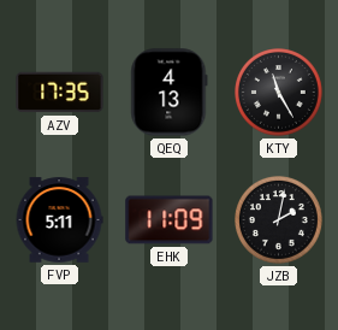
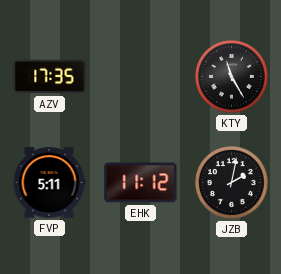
QEQ: 4:13 -> none (170, 93)
EHK: 11:09 -> 11:12 (141, 183)
